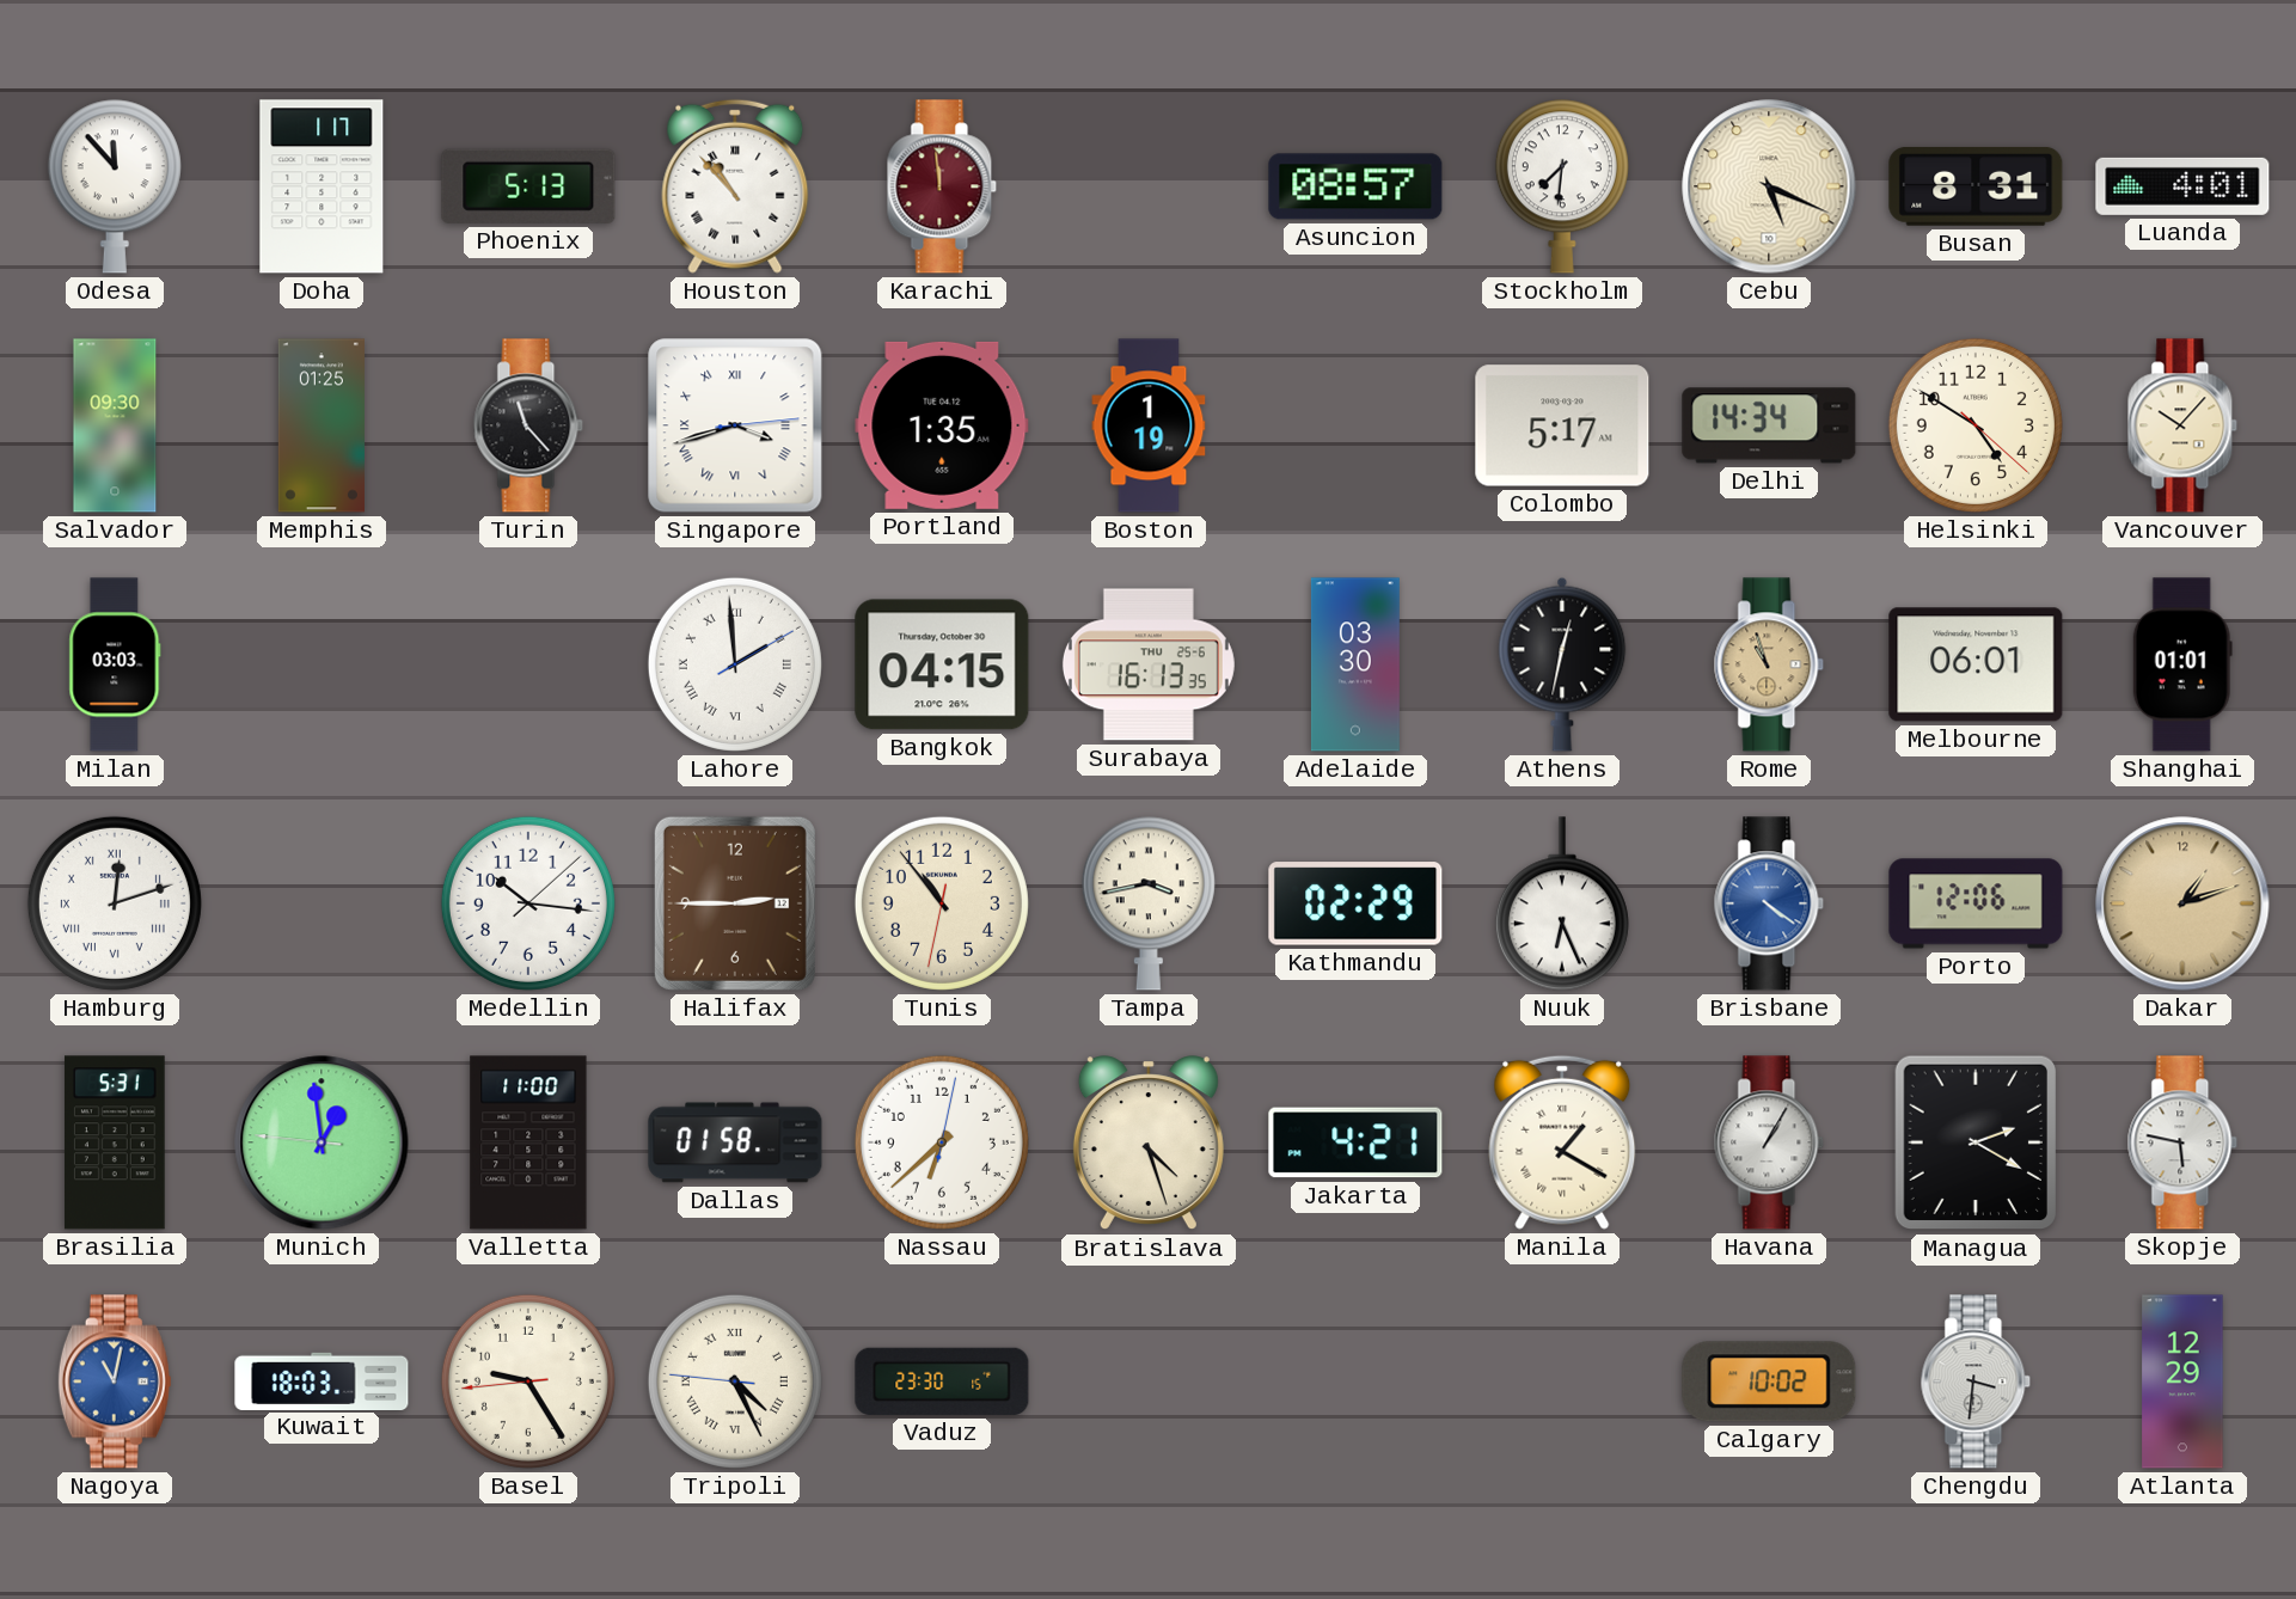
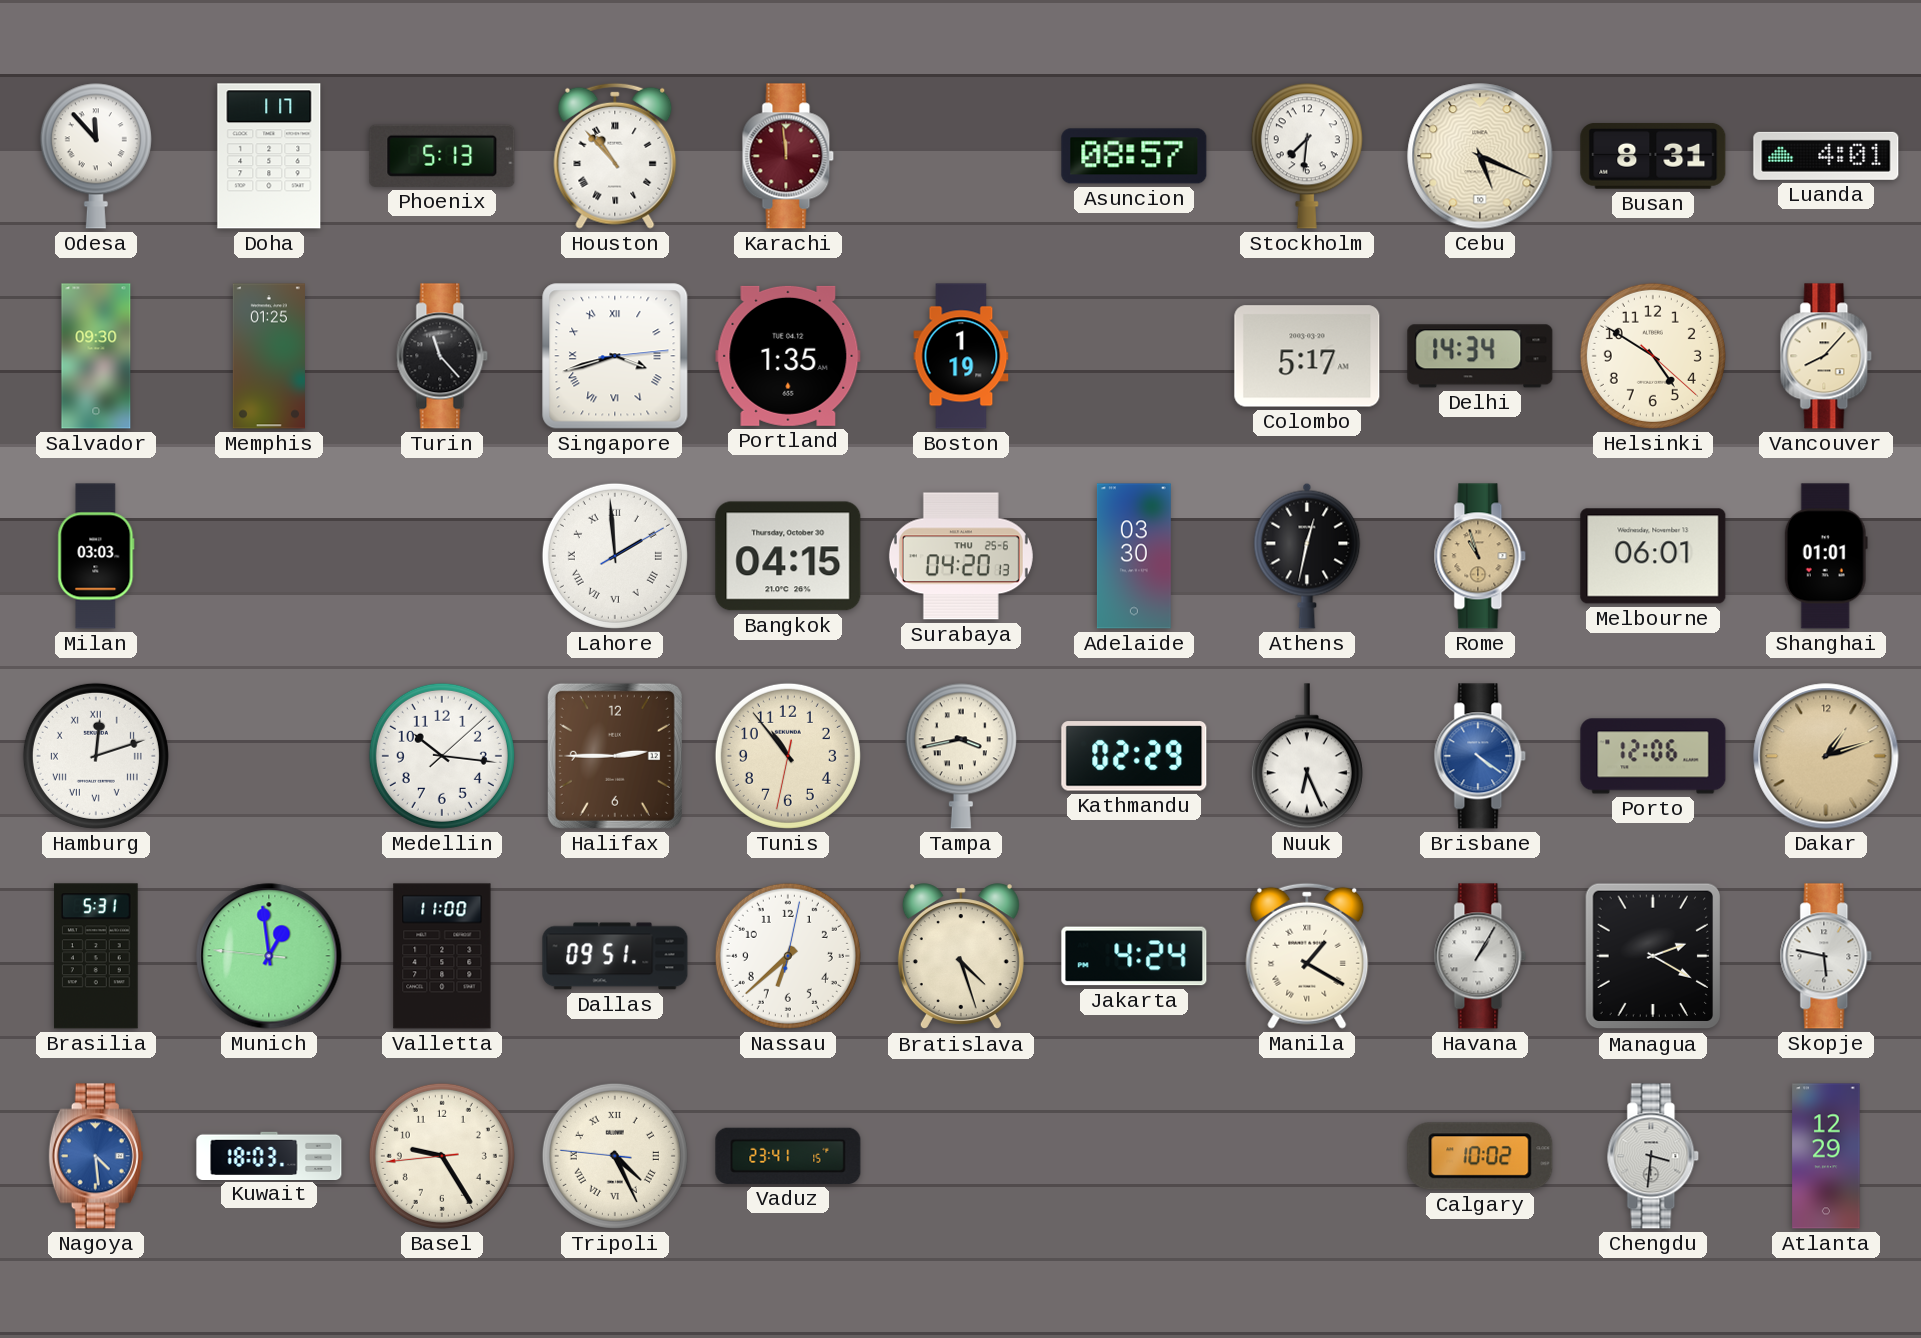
Vancouver: 10:07 -> 8:07 (1826, 356)
Surabaya: 16:13 -> 04:20 (961, 556)
Dallas: 01:58 -> 09:51 (615, 956)
Jakarta: 4:21 -> 4:24 (1134, 956)
Nagoya: 11:02 -> 4:29 (96, 1156)
Vaduz: 23:30 -> 23:41 (788, 1156)
